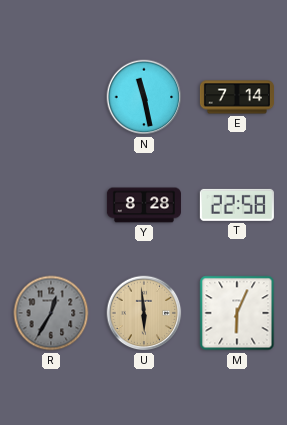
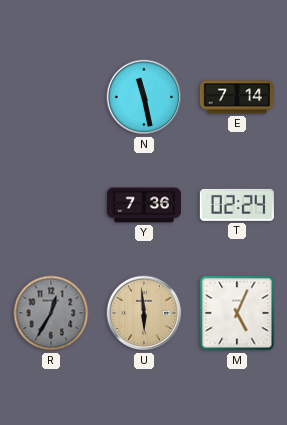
Y: 8:28 -> 7:36 (144, 205)
T: 22:58 -> 02:24 (237, 205)
M: 6:04 -> 5:04 (237, 313)
